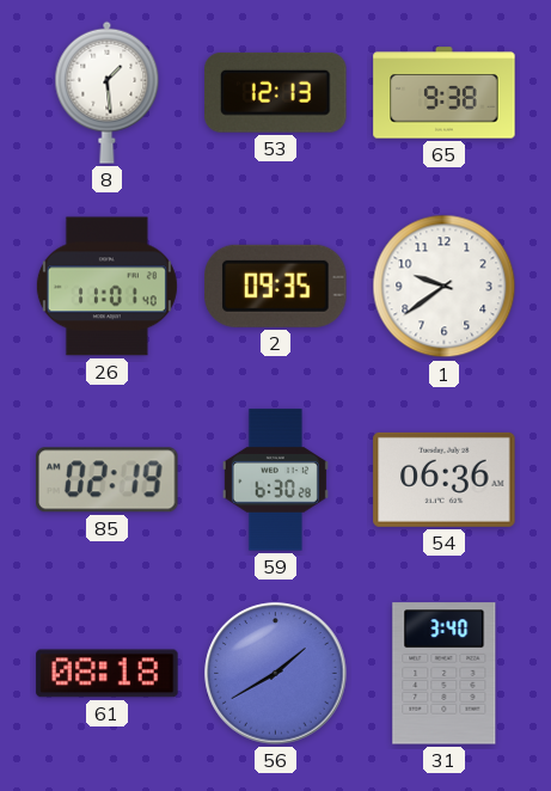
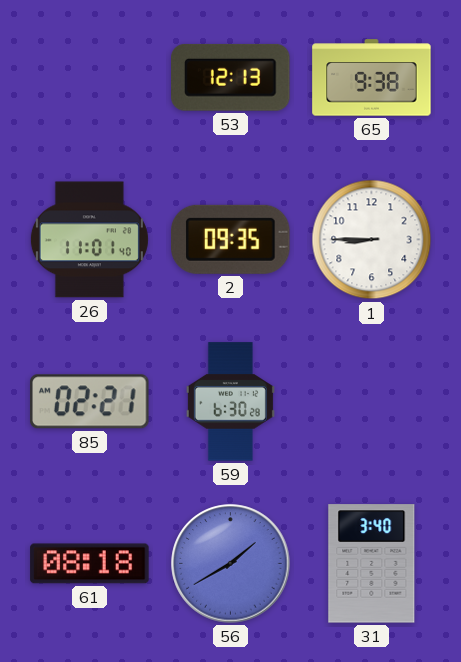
8: 1:29 -> none (108, 92)
1: 9:39 -> 8:45 (372, 240)
85: 02:19 -> 02:21 (90, 402)
54: 06:36 -> none (445, 479)
